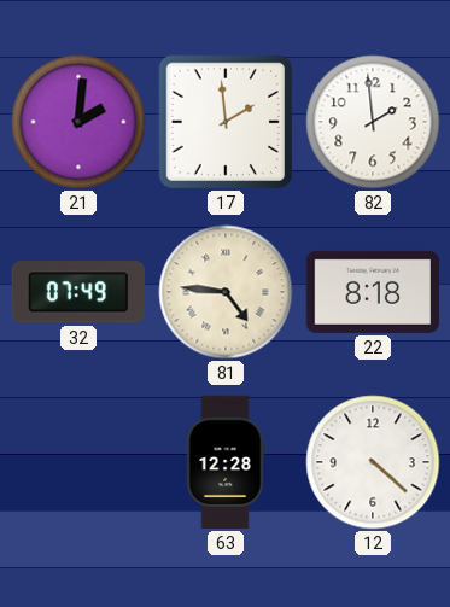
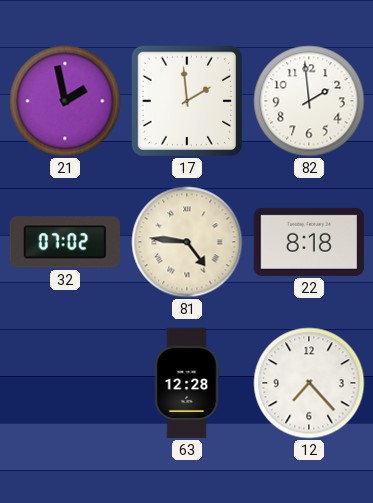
21: 2:01 -> 1:58 (65, 101)
32: 07:49 -> 07:02 (64, 242)
12: 4:22 -> 7:23 (309, 383)
